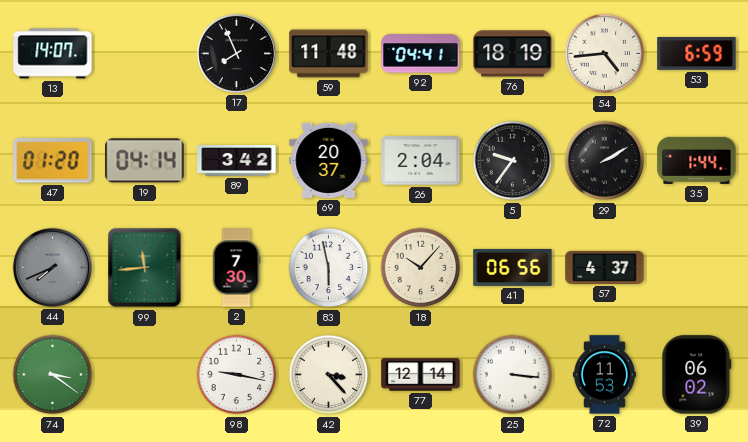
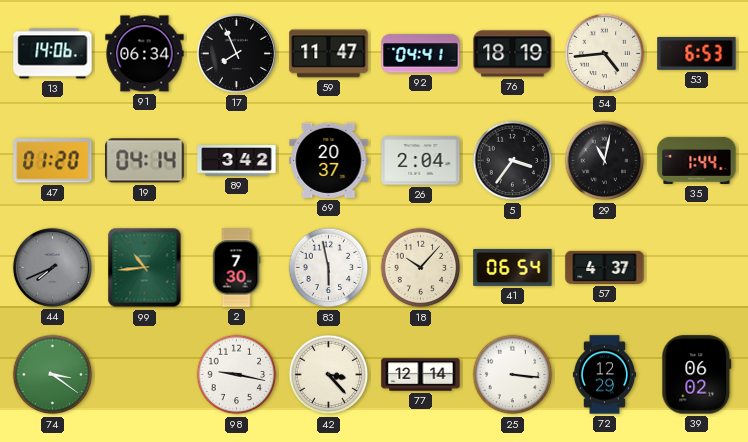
13: 14:07 -> 14:06 (53, 54)
91: none -> 06:34 (145, 54)
59: 11:48 -> 11:47 (329, 54)
53: 6:59 -> 6:53 (697, 54)
5: 9:36 -> 3:36 (513, 161)
29: 2:10 -> 11:02 (605, 161)
99: 11:44 -> 10:44 (145, 268)
41: 06:56 -> 06:54 (513, 267)
72: 11:53 -> 12:29 (604, 375)
